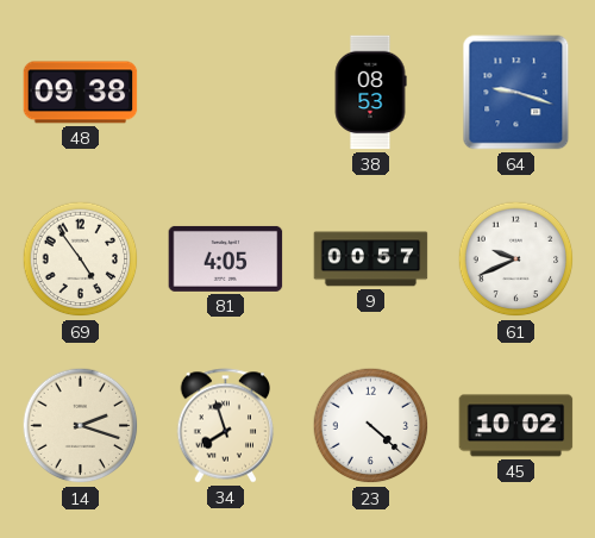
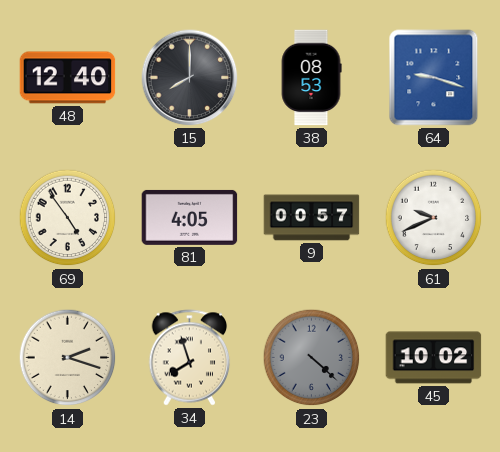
48: 09:38 -> 12:40 (68, 78)
15: none -> 8:00 (190, 78)
23 dial: white -> grey (312, 358)
